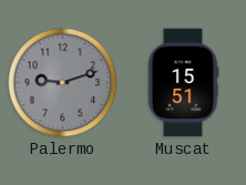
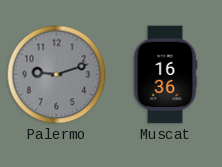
Muscat: 15:51 -> 16:36 (165, 75)
